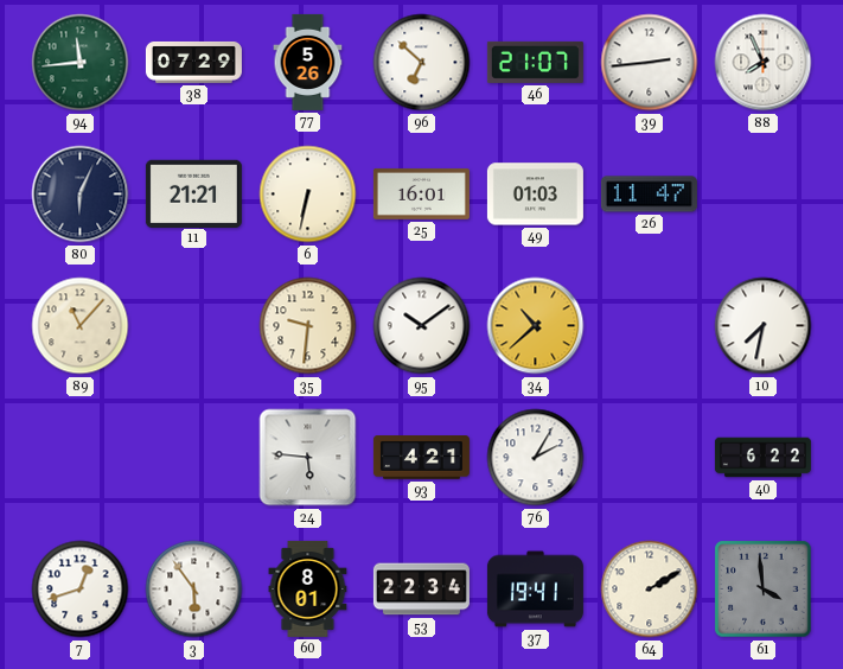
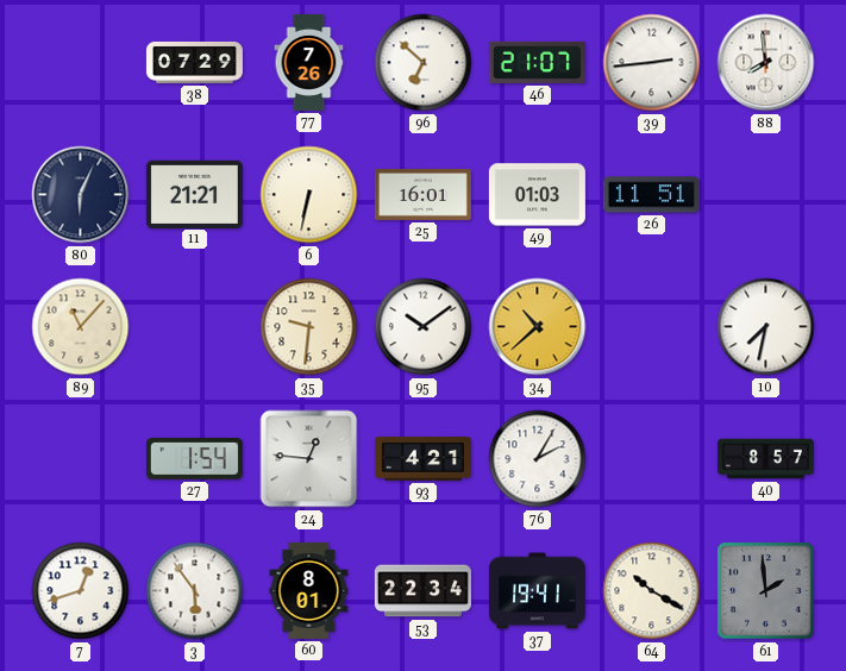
94: 11:44 -> none (81, 63)
77: 5:26 -> 7:26 (309, 62)
88: 7:56 -> 7:59 (766, 63)
26: 11:47 -> 11:51 (651, 195)
27: none -> 1:54 (194, 459)
24: 5:46 -> 12:46 (309, 459)
40: 6:22 -> 8:57 (765, 459)
64: 2:10 -> 10:20 (652, 591)
61: 3:59 -> 1:59 (766, 591)
